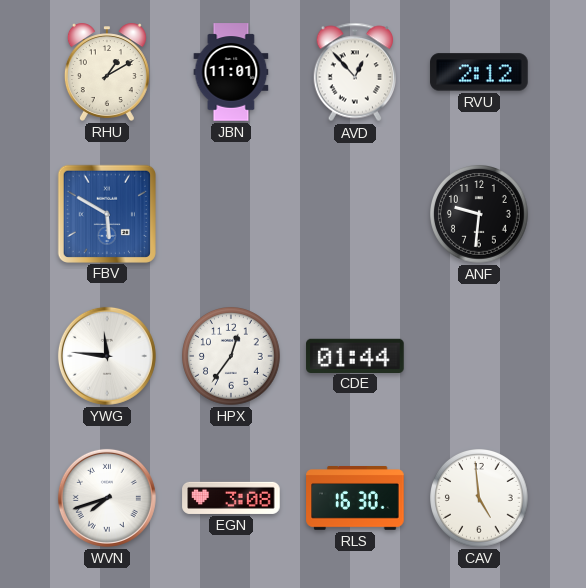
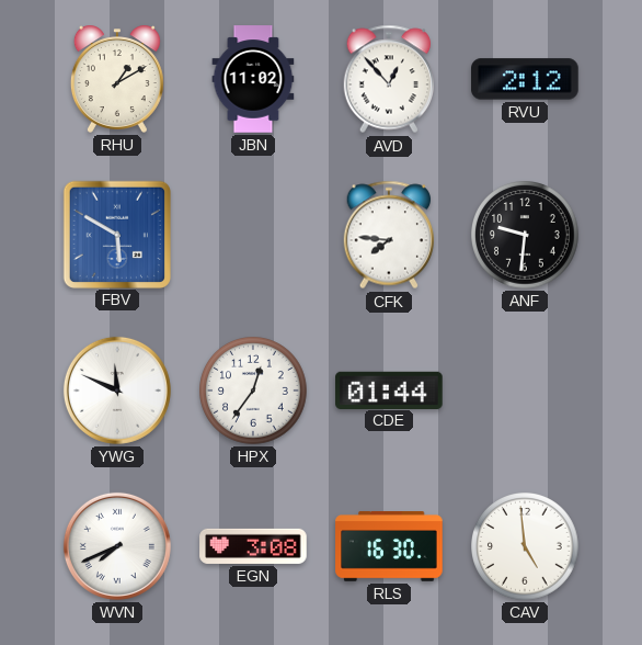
JBN: 11:01 -> 11:02 (253, 79)
CFK: none -> 7:46 (389, 235)
YWG: 11:46 -> 11:49 (117, 391)
WVN: 7:42 -> 7:41 (117, 546)
